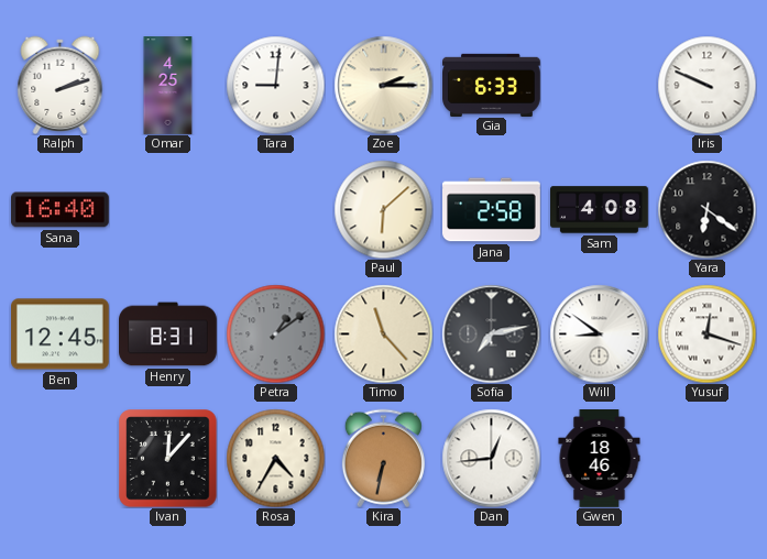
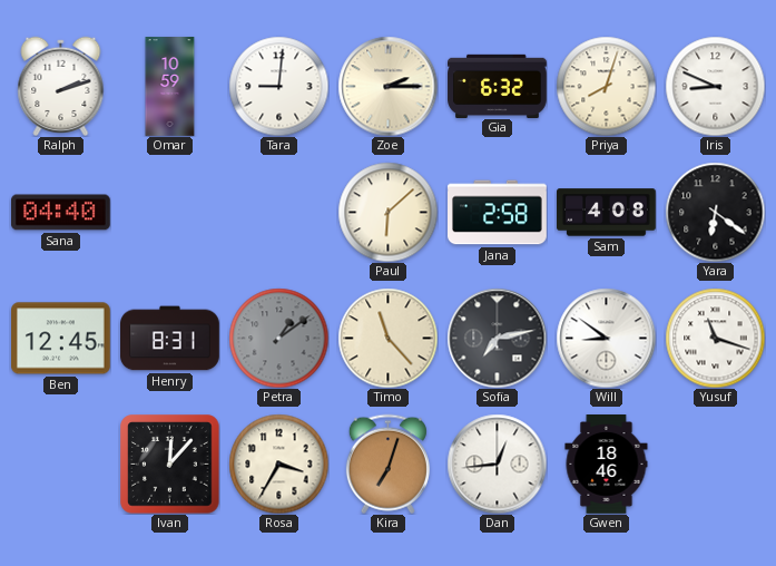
Omar: 4:25 -> 10:59 (170, 87)
Gia: 6:33 -> 6:32 (498, 86)
Priya: none -> 8:03 (606, 86)
Iris: 9:49 -> 8:49 (715, 86)
Sana: 16:40 -> 04:40 (61, 213)
Yusuf: 12:18 -> 11:18 (715, 338)
Rosa: 4:35 -> 3:35 (278, 463)
Kira: 6:32 -> 7:03 (387, 463)
